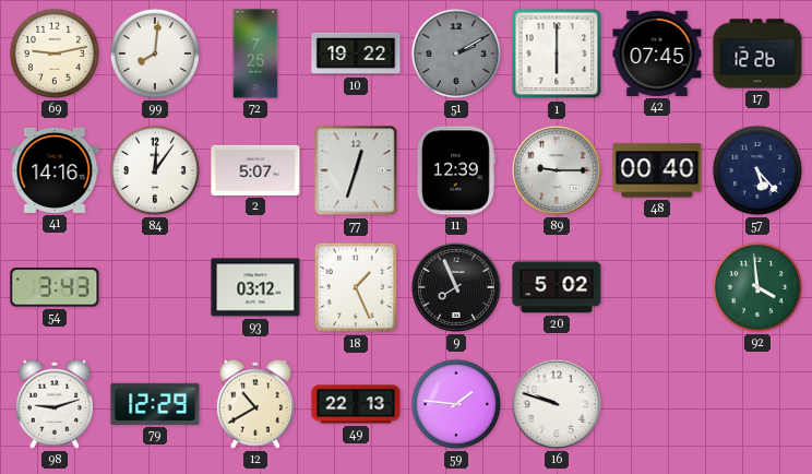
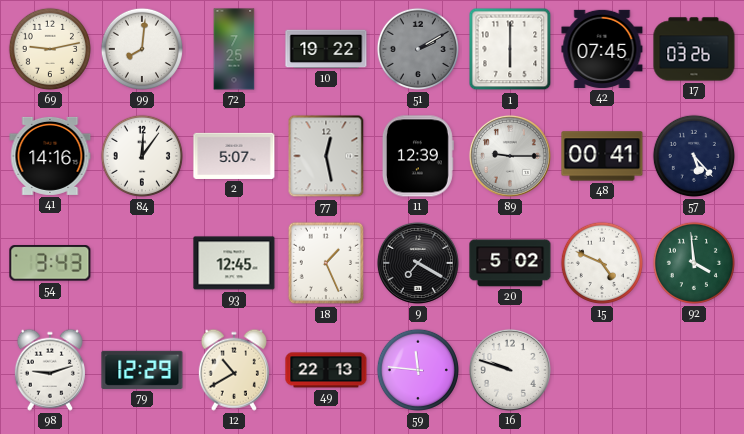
17: 12:26 -> 03:26 (694, 49)
77: 12:33 -> 12:28 (326, 156)
48: 00:40 -> 00:41 (602, 156)
93: 03:12 -> 12:45 (234, 263)
9: 7:56 -> 7:20 (418, 263)
15: none -> 4:49 (602, 263)
59: 1:46 -> 11:46 (418, 370)
